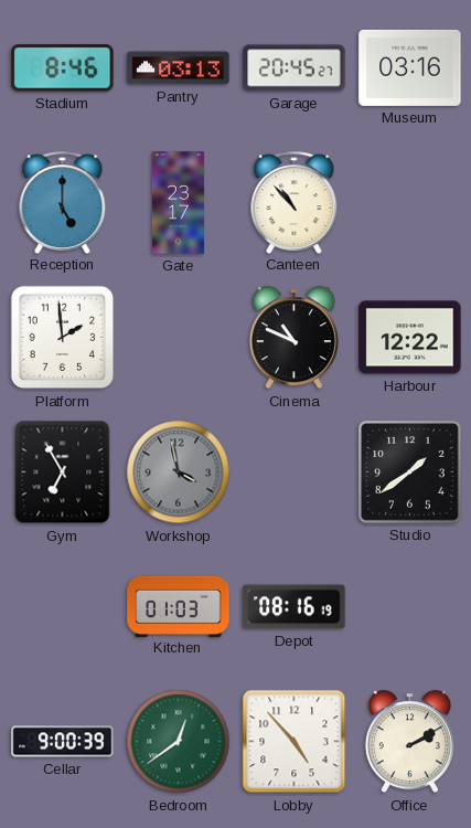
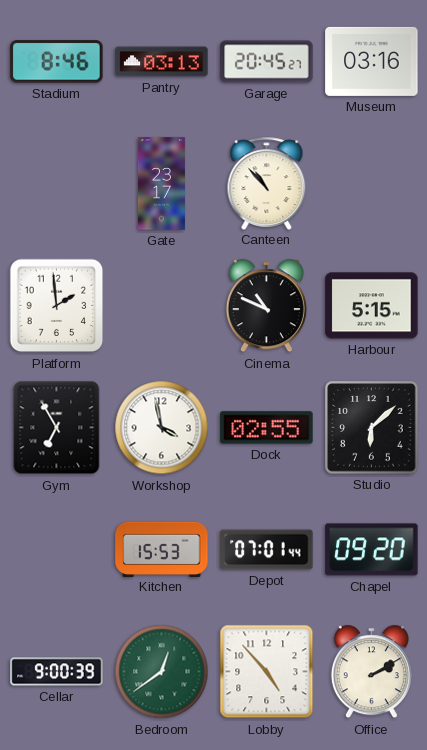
Reception: 5:00 -> none (63, 202)
Harbour: 12:22 -> 5:15 (372, 306)
Workshop dial: grey -> white (162, 428)
Dock: none -> 02:55 (267, 428)
Studio: 1:39 -> 6:08 (372, 428)
Kitchen: 01:03 -> 15:53 (162, 549)
Depot: 08:16 -> 07:01 (267, 550)
Chapel: none -> 09:20 (372, 550)
